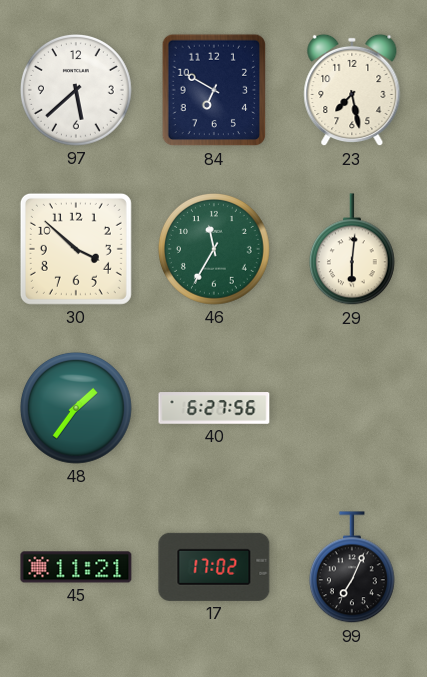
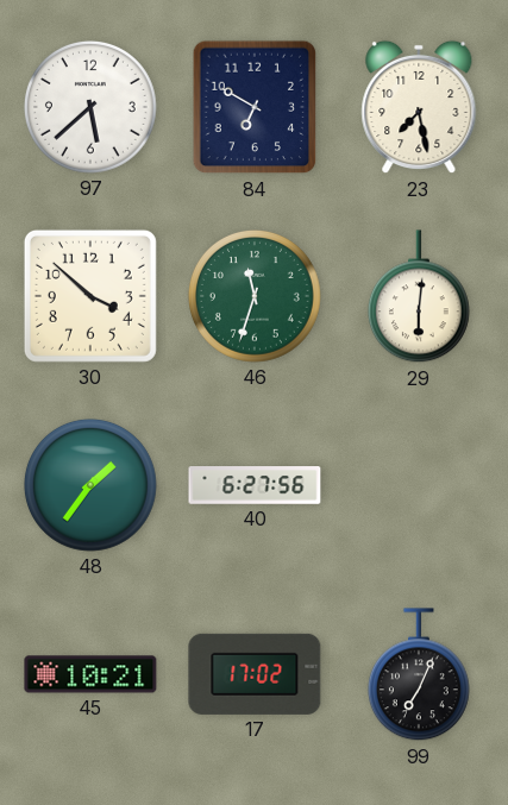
46: 11:35 -> 11:33 (255, 296)
45: 11:21 -> 10:21 (90, 674)
